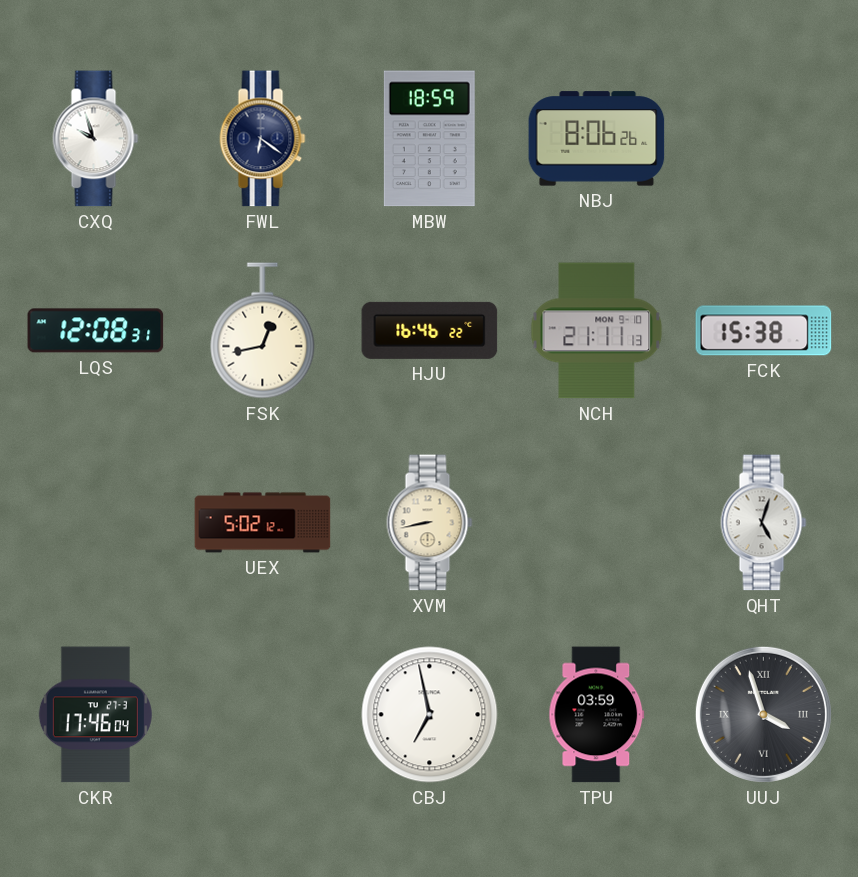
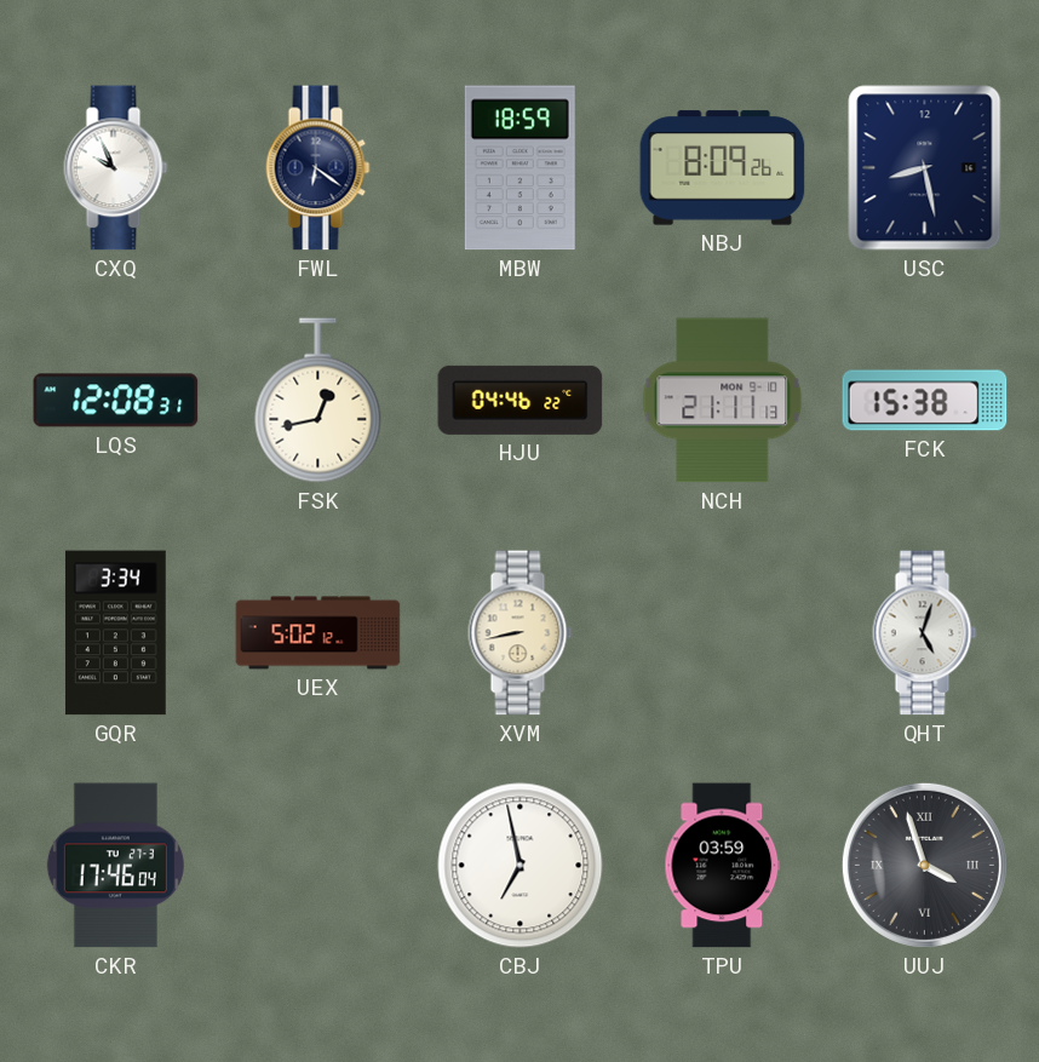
CXQ: 9:57 -> 9:56 (116, 168)
NBJ: 8:06 -> 8:09 (723, 168)
USC: none -> 8:28 (925, 168)
HJU: 16:46 -> 04:46 (521, 400)
GQR: none -> 3:34 (115, 633)
